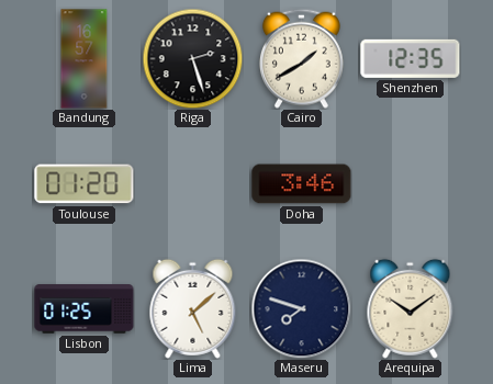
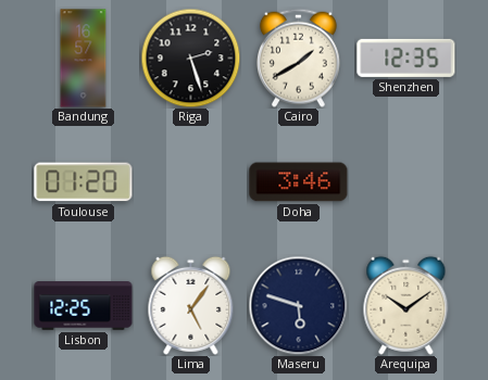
Lisbon: 01:25 -> 12:25 (84, 306)
Lima: 5:08 -> 5:06 (191, 305)
Maseru: 7:48 -> 5:48 (298, 305)
